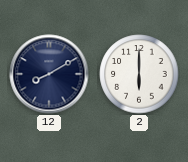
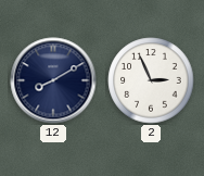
2: 6:00 -> 2:56 (151, 80)
